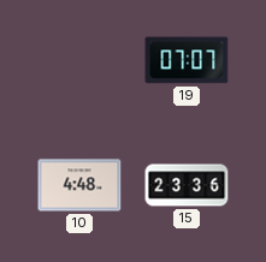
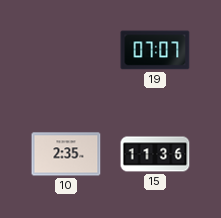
10: 4:48 -> 2:35 (66, 154)
15: 23:36 -> 11:36 (155, 154)
